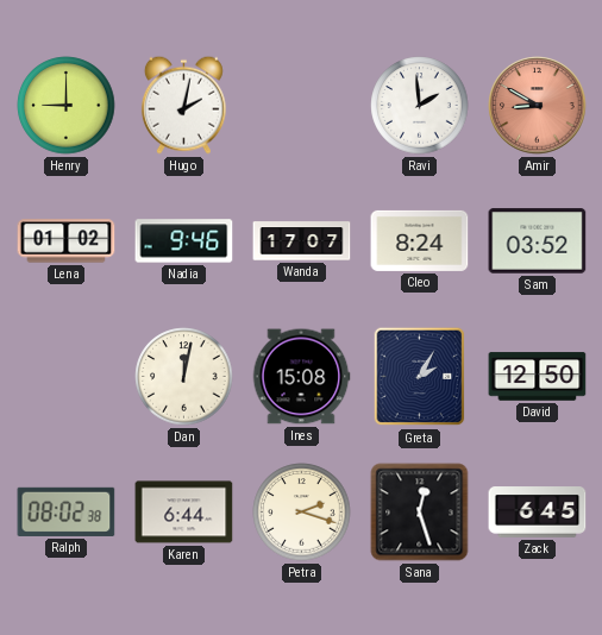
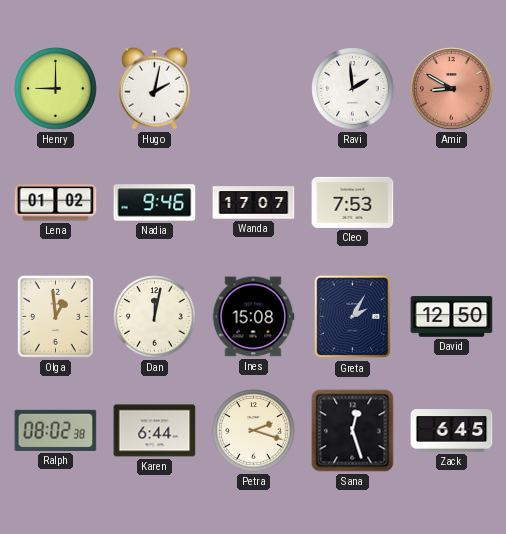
Cleo: 8:24 -> 7:53 (353, 202)
Sam: 03:52 -> none (538, 241)
Olga: none -> 12:59 (55, 316)
